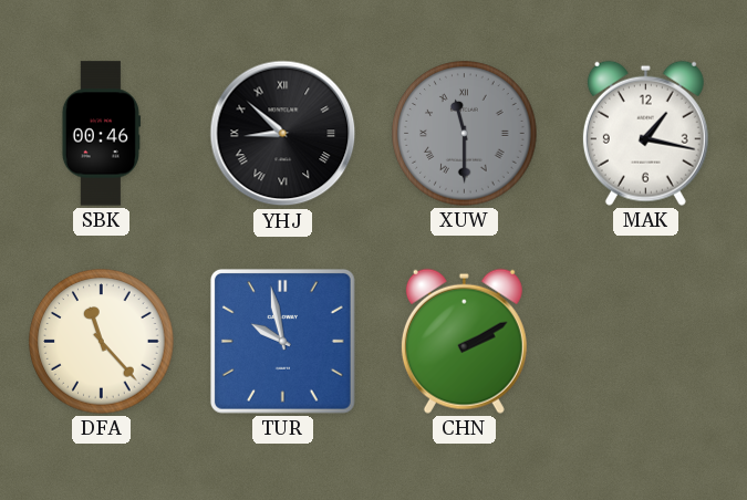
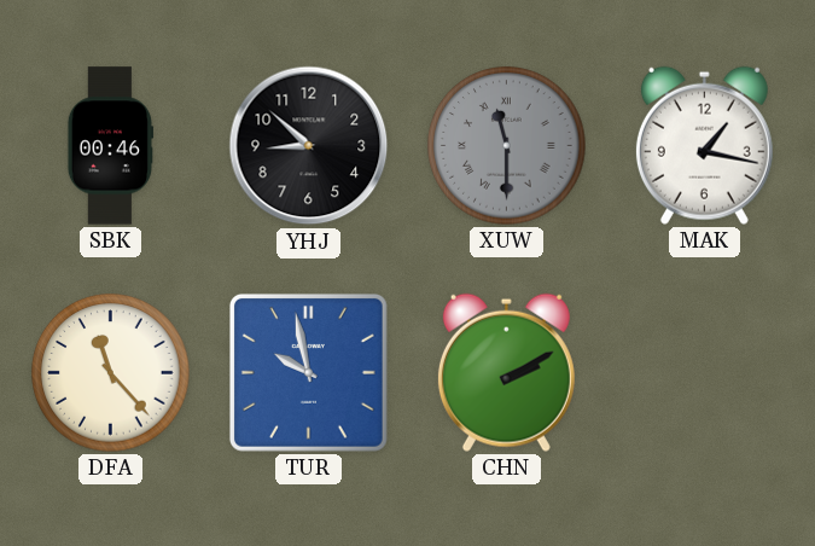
YHJ numerals: Roman -> Arabic (309, 146)
